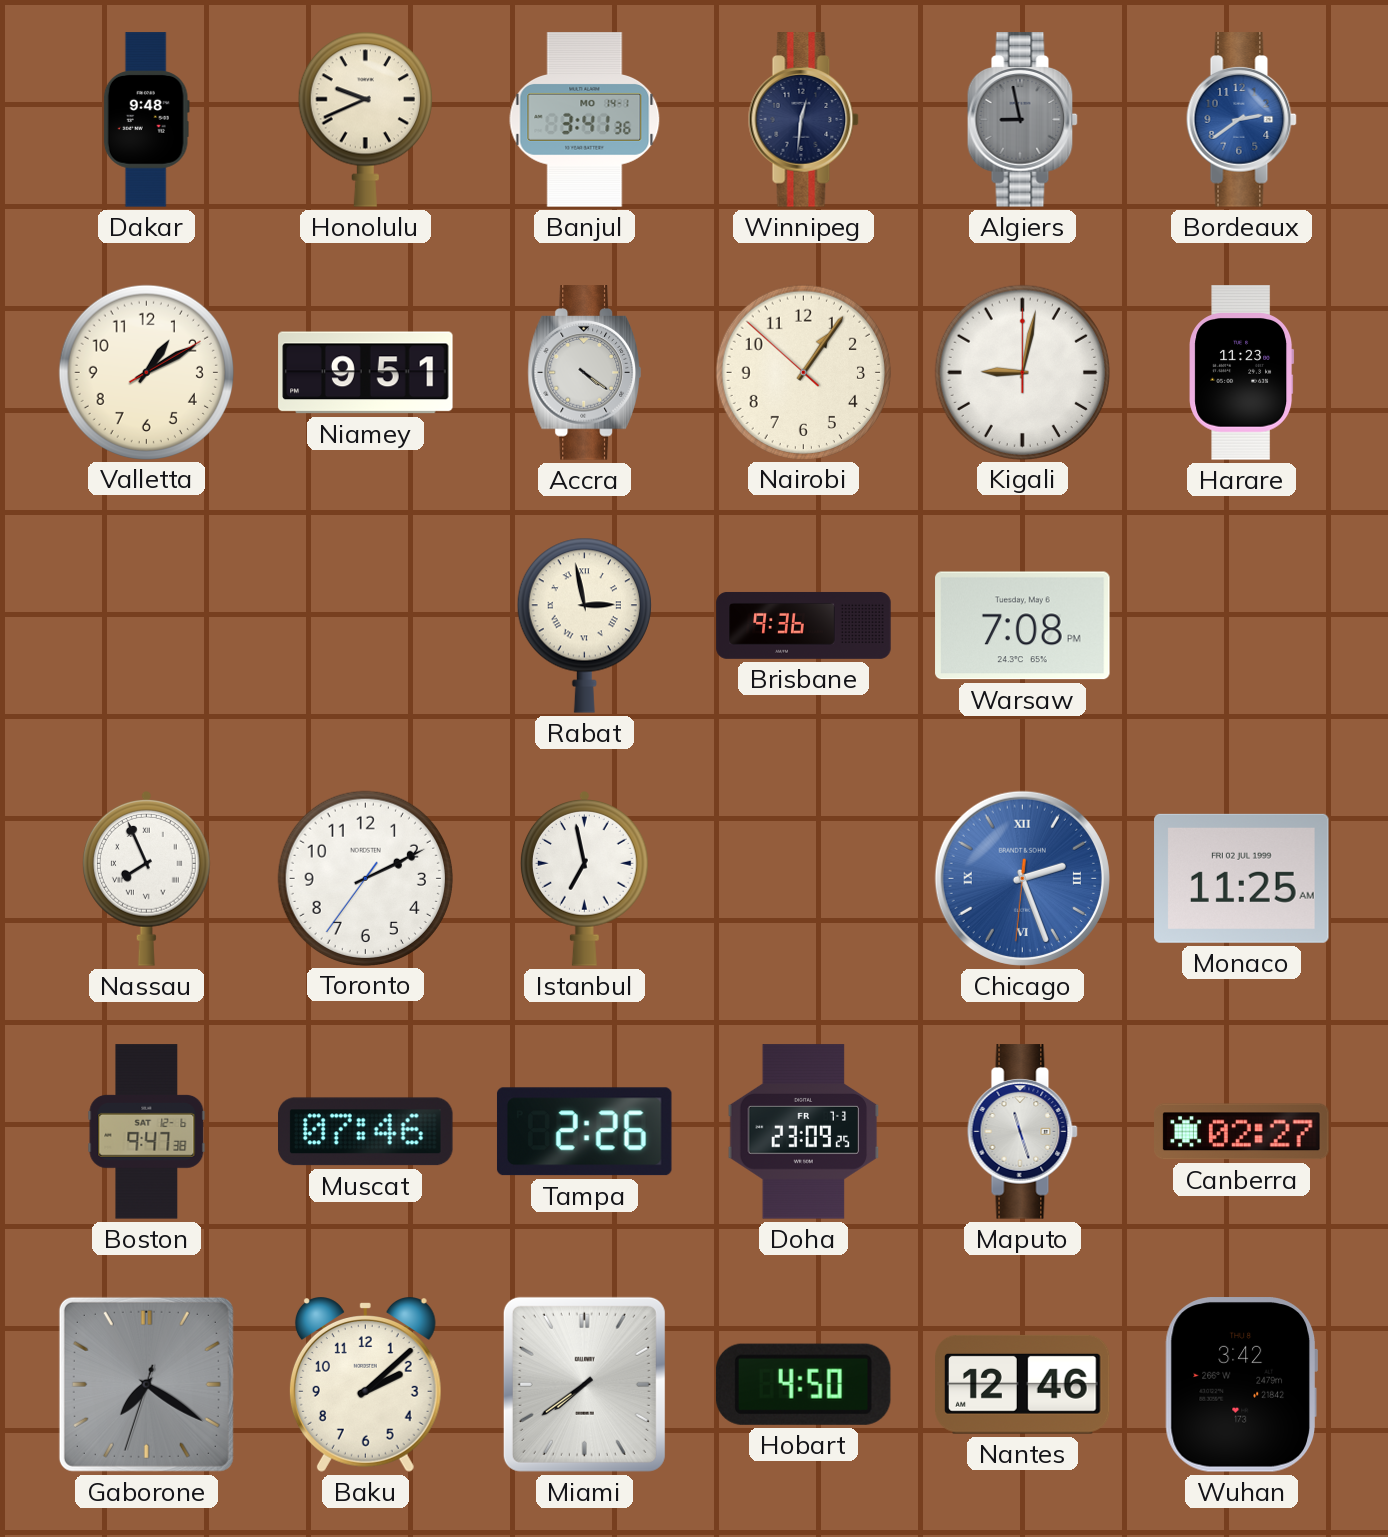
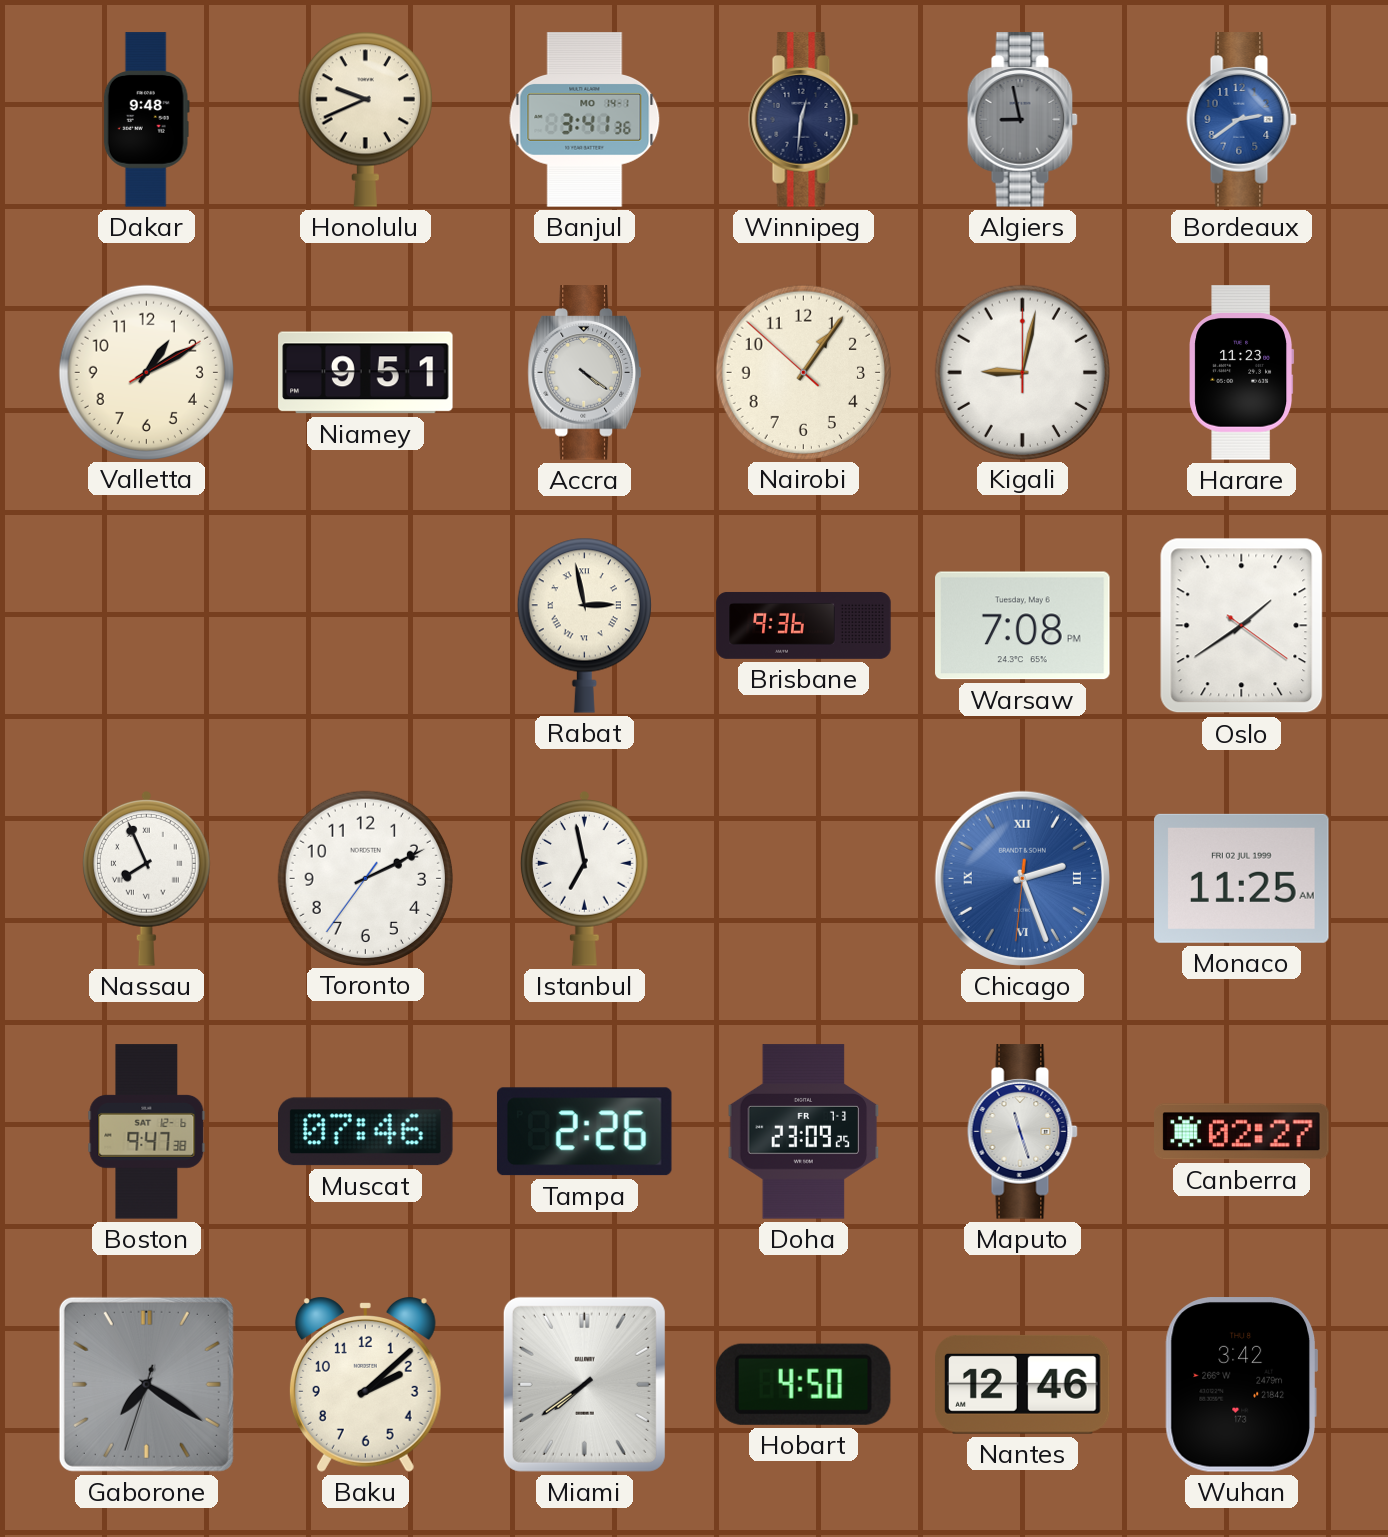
Oslo: none -> 1:39 (1242, 626)
